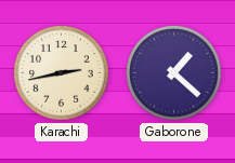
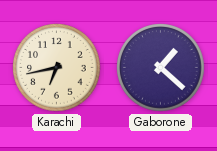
Karachi: 2:43 -> 6:43 (57, 68)
